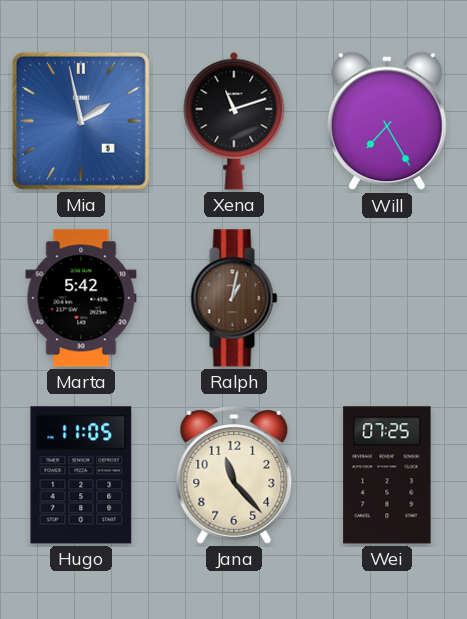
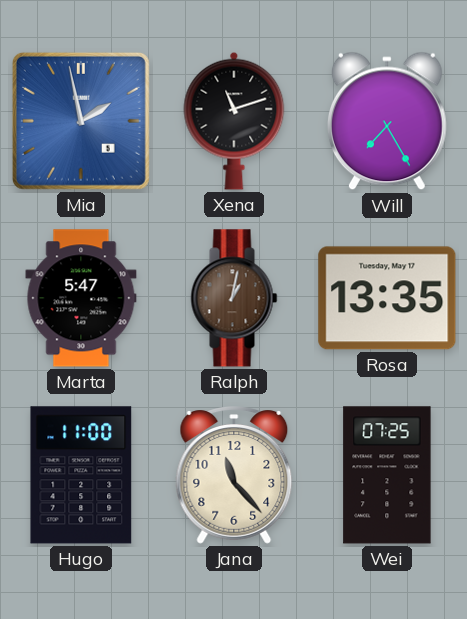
Marta: 5:42 -> 5:47 (81, 298)
Rosa: none -> 13:35 (387, 298)
Hugo: 11:05 -> 11:00 (81, 475)
